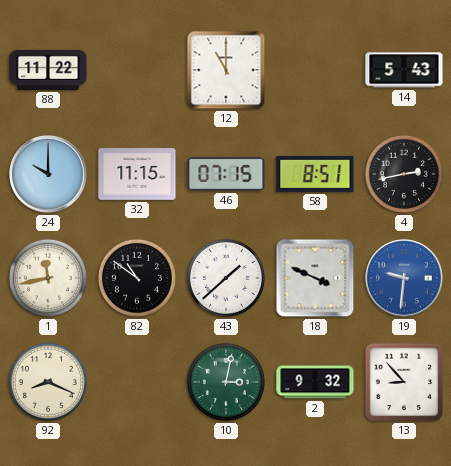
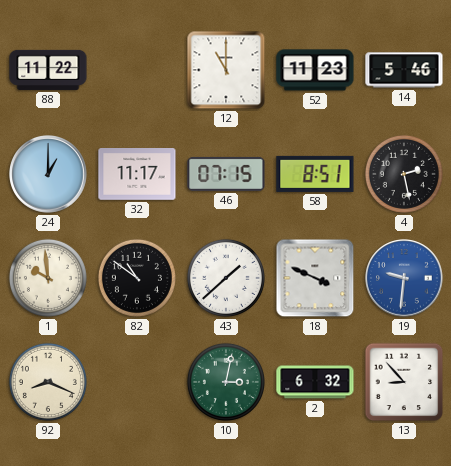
52: none -> 11:23 (315, 70)
14: 5:43 -> 5:46 (404, 70)
24: 10:00 -> 1:00 (48, 174)
32: 11:15 -> 11:17 (137, 174)
4: 2:43 -> 2:28 (404, 174)
1: 11:43 -> 9:59 (48, 278)
2: 9:32 -> 6:32 (315, 382)
